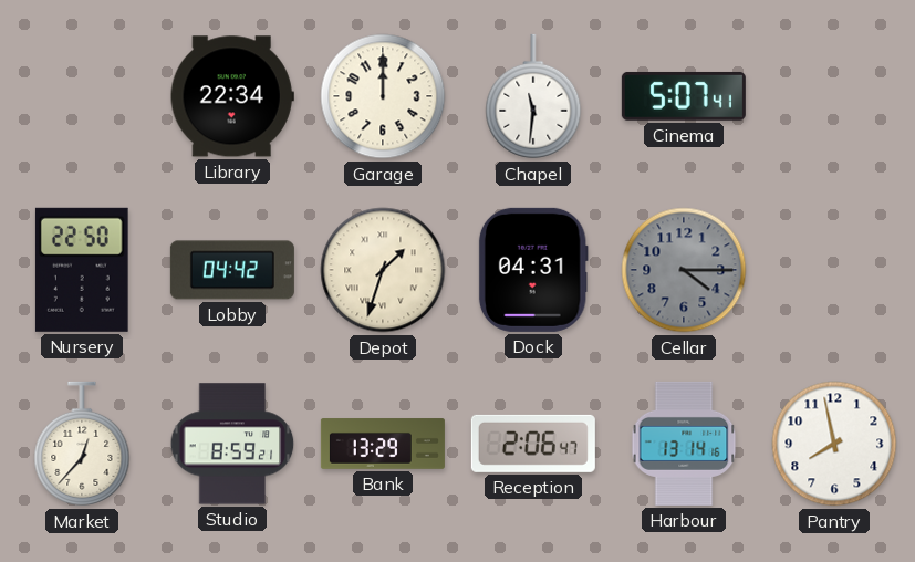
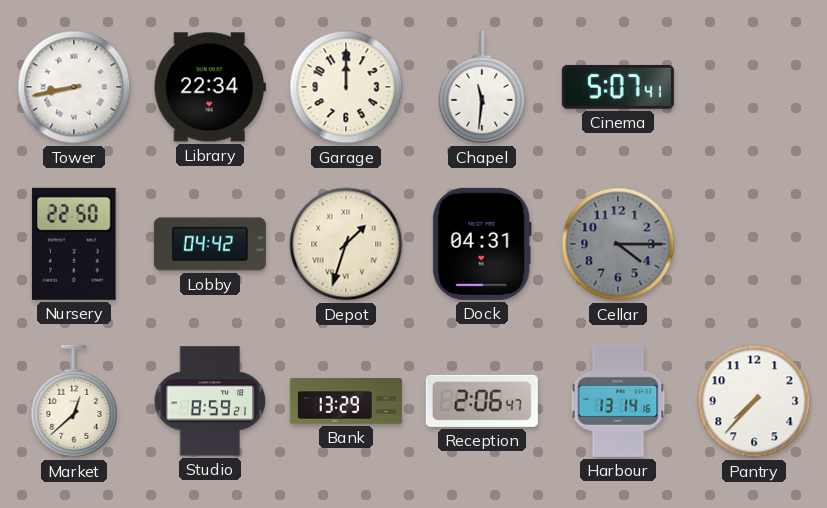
Tower: none -> 8:43 (74, 87)
Market: 12:37 -> 12:38 (74, 401)
Pantry: 7:58 -> 7:37 (754, 401)
